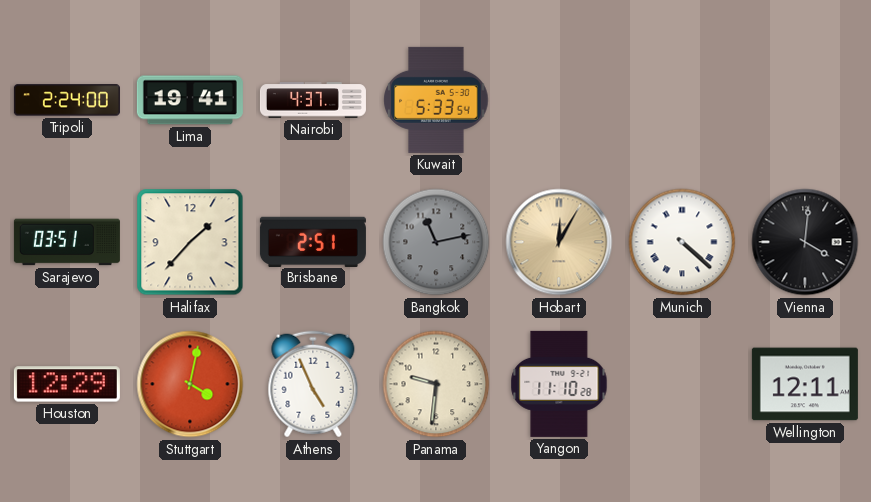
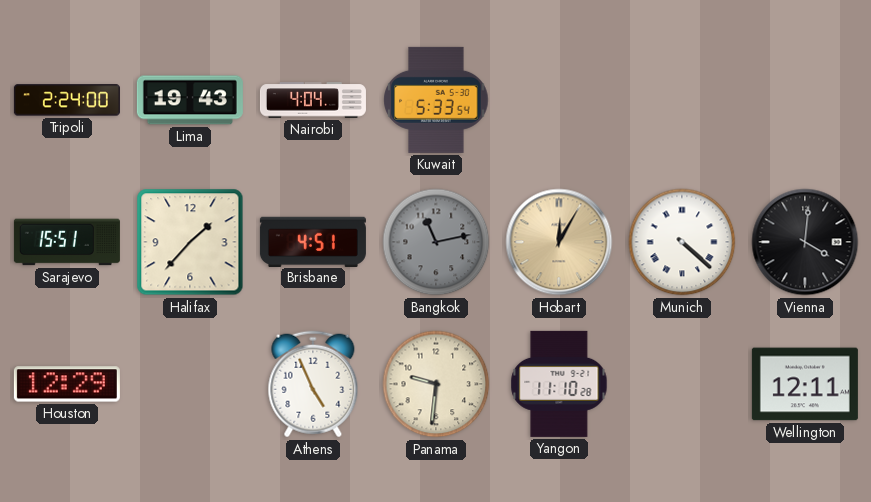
Lima: 19:41 -> 19:43 (190, 100)
Nairobi: 4:37 -> 4:04 (313, 100)
Sarajevo: 03:51 -> 15:51 (67, 242)
Brisbane: 2:51 -> 4:51 (313, 241)
Stuttgart: 4:02 -> none (190, 384)
